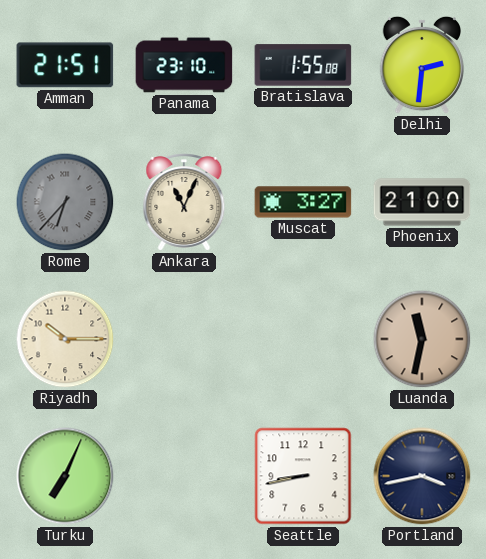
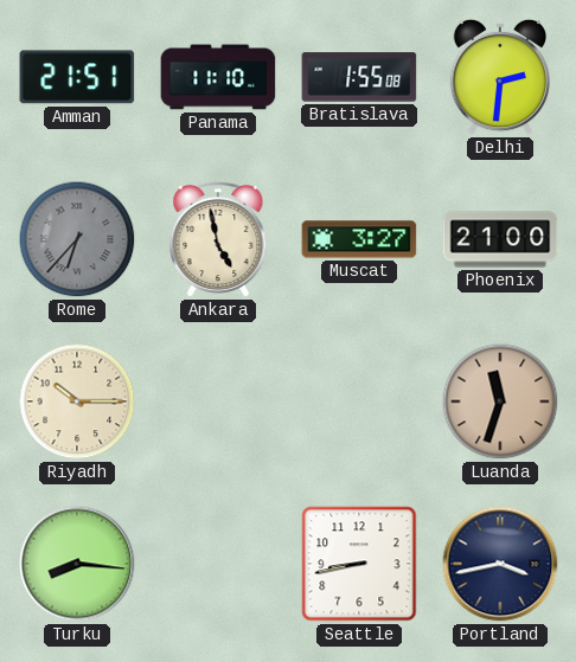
Panama: 23:10 -> 11:10 (218, 77)
Ankara: 11:04 -> 4:58 (218, 240)
Luanda: 11:32 -> 11:33 (500, 401)
Turku: 7:04 -> 8:16 (77, 564)
